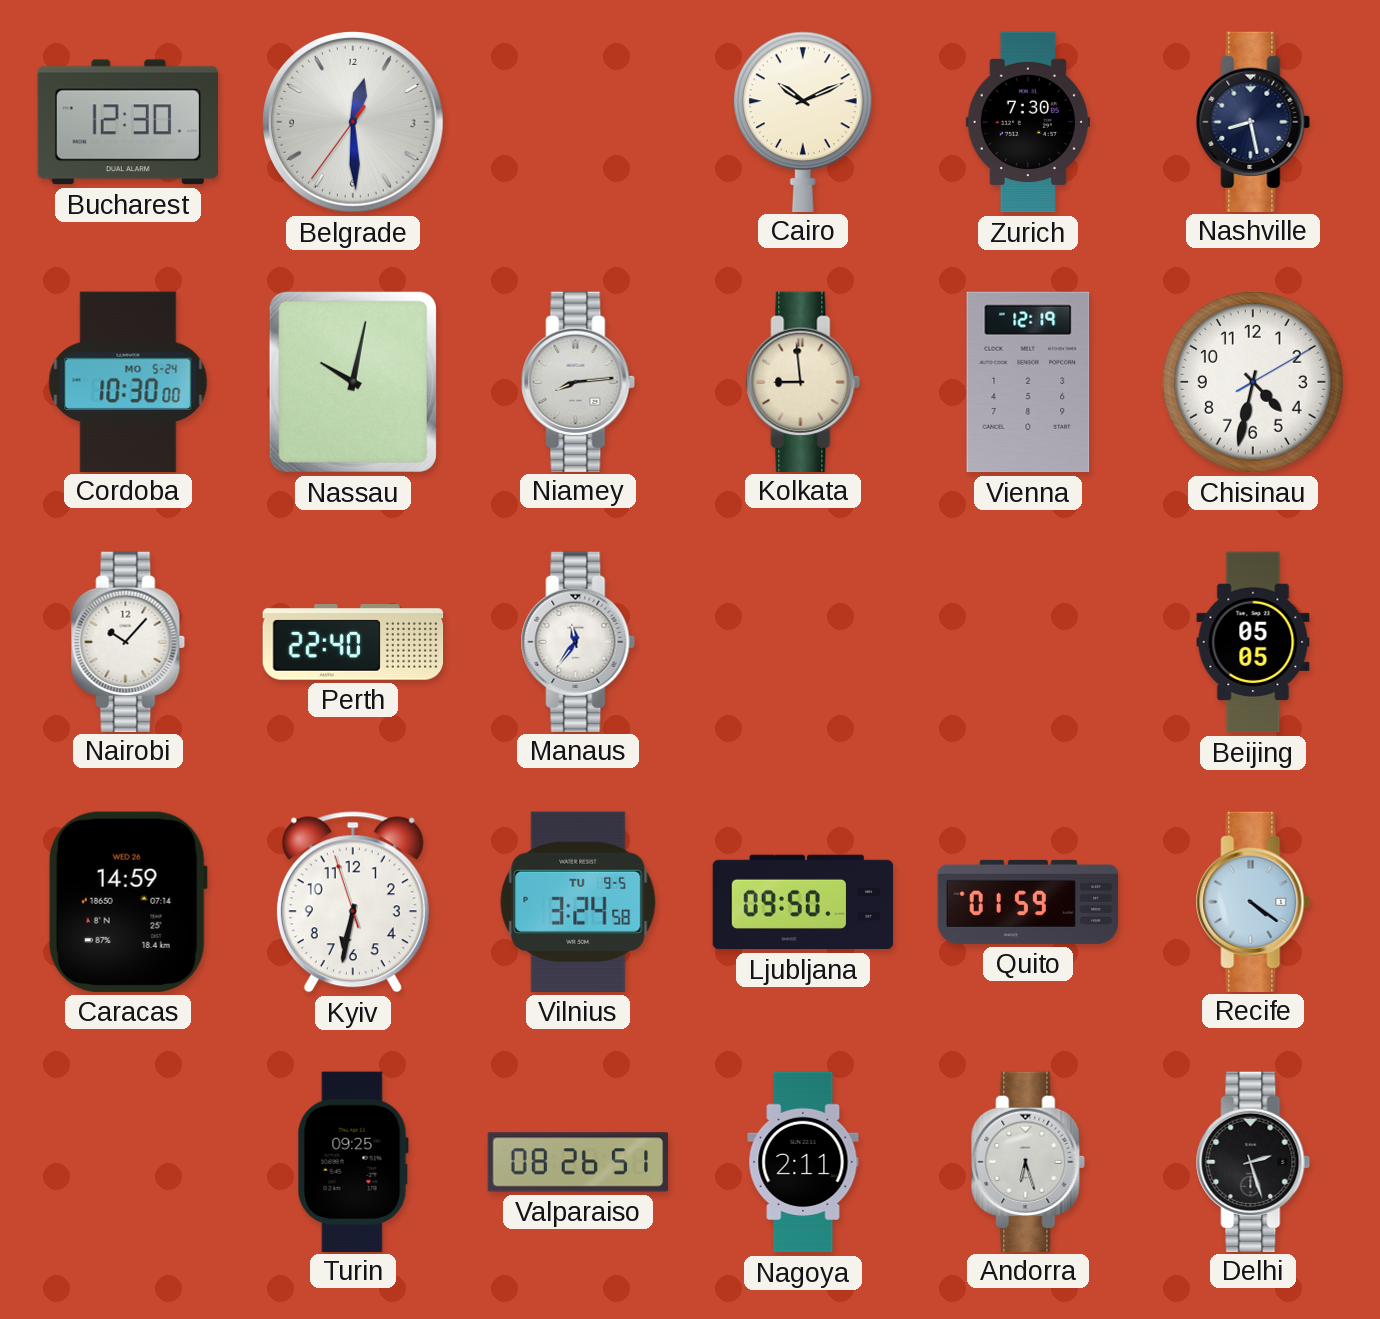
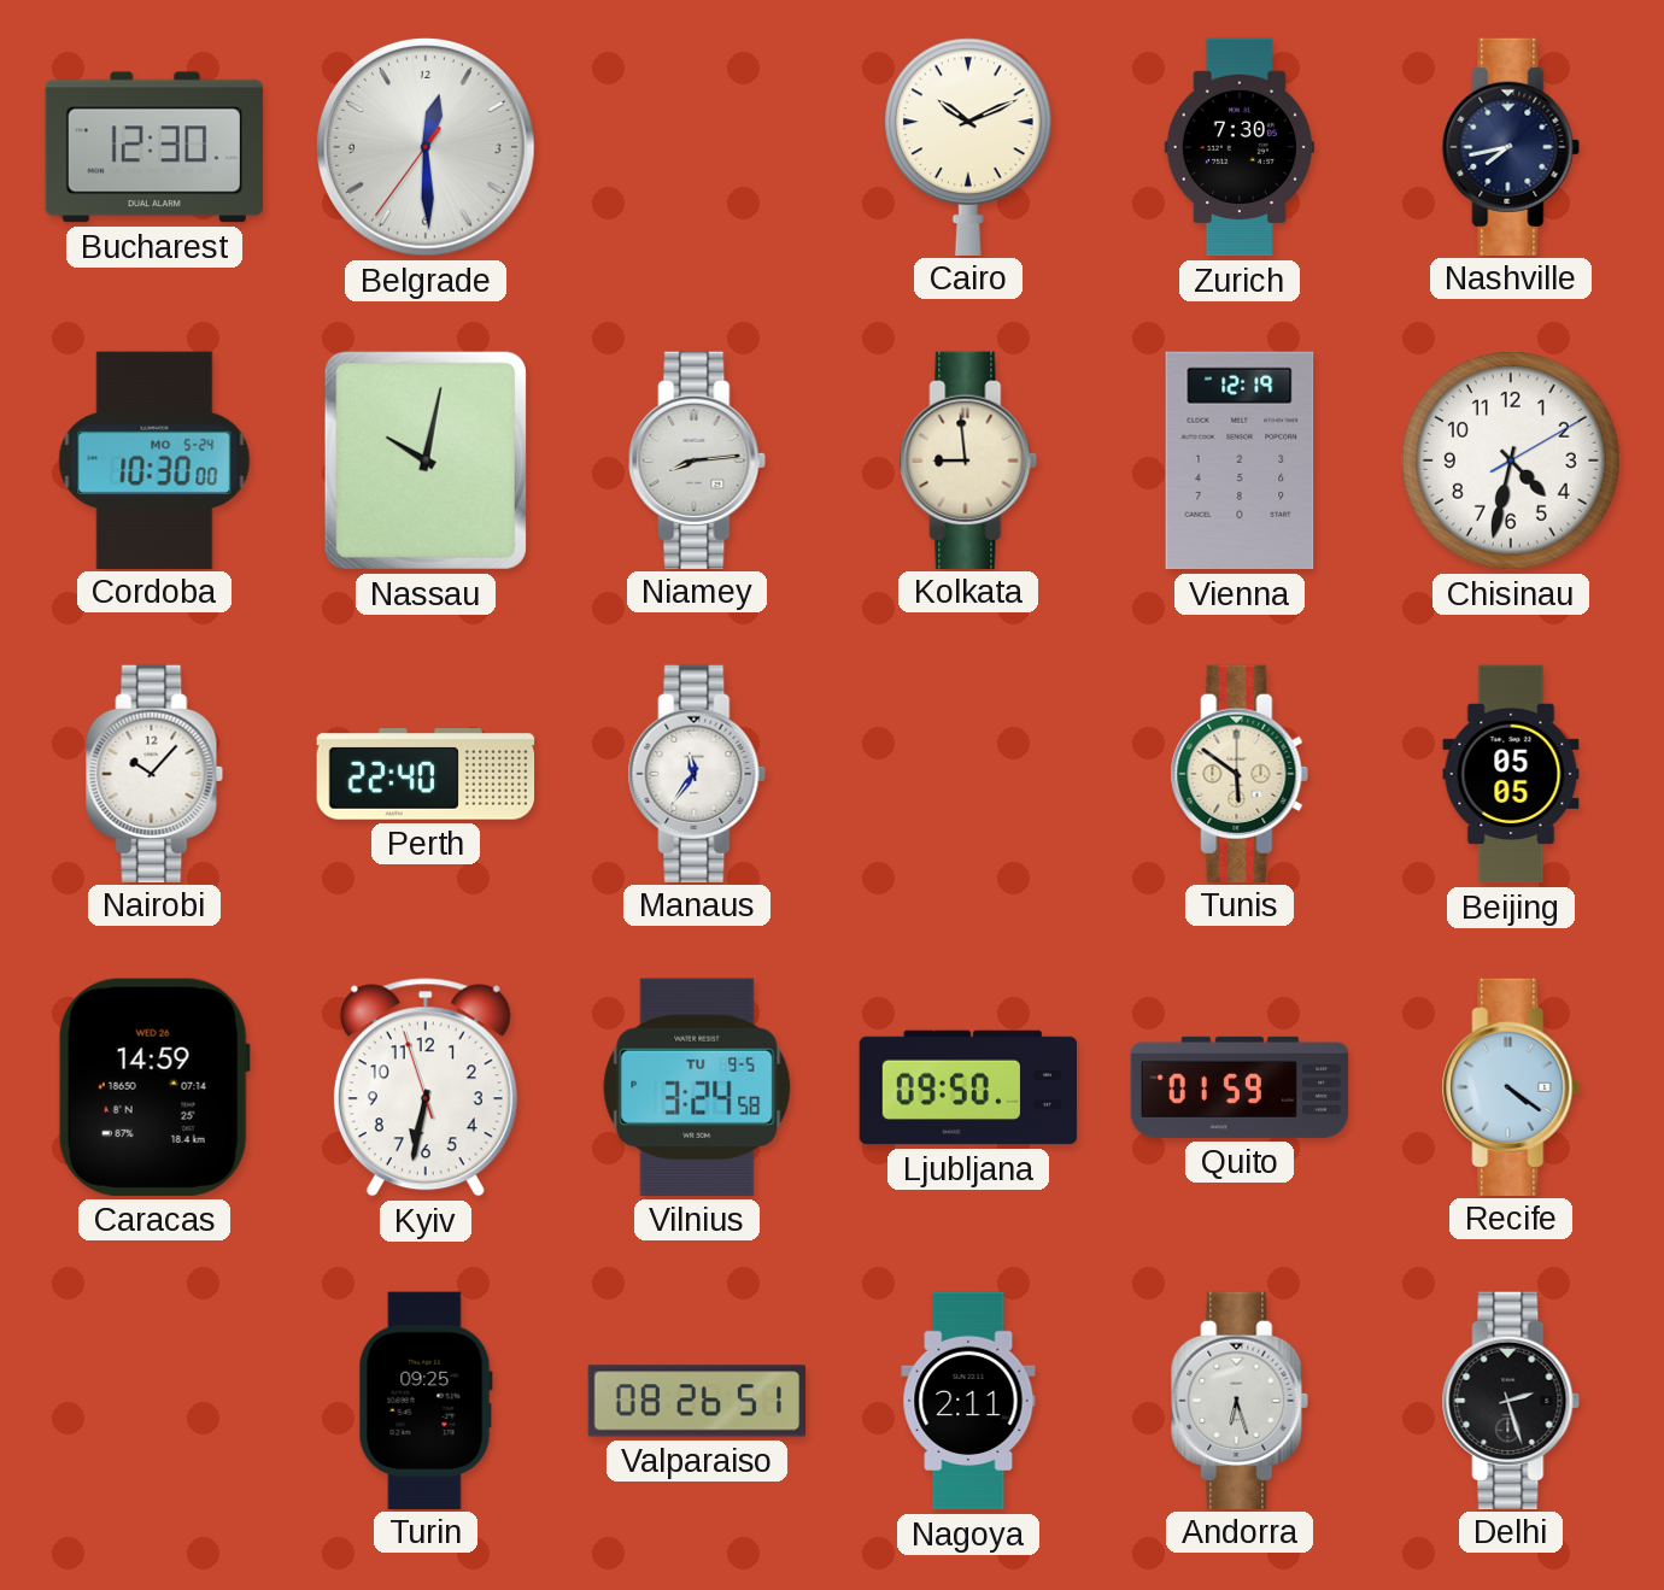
Nashville: 8:28 -> 7:43 (1511, 146)
Tunis: none -> 5:51 (1240, 773)
